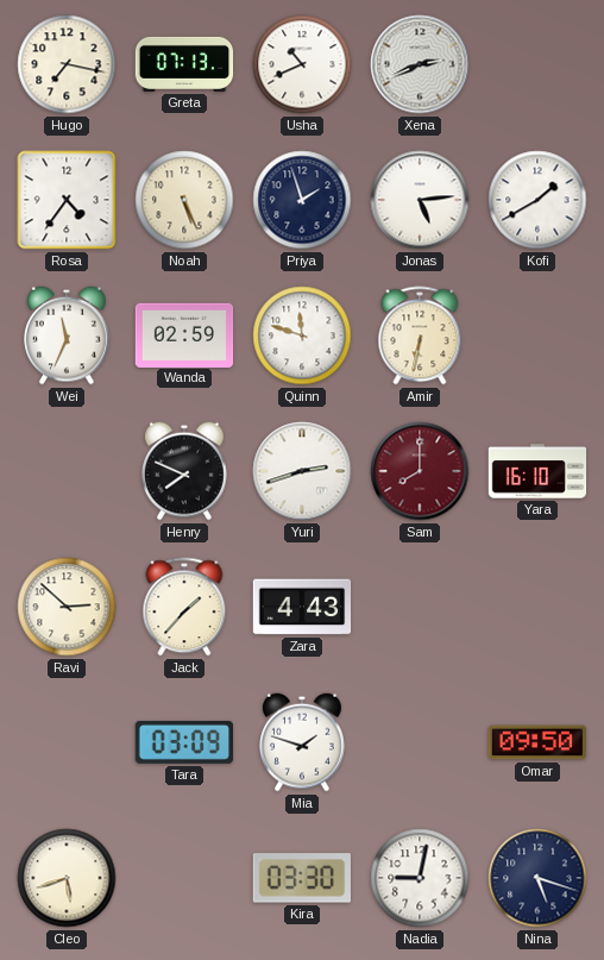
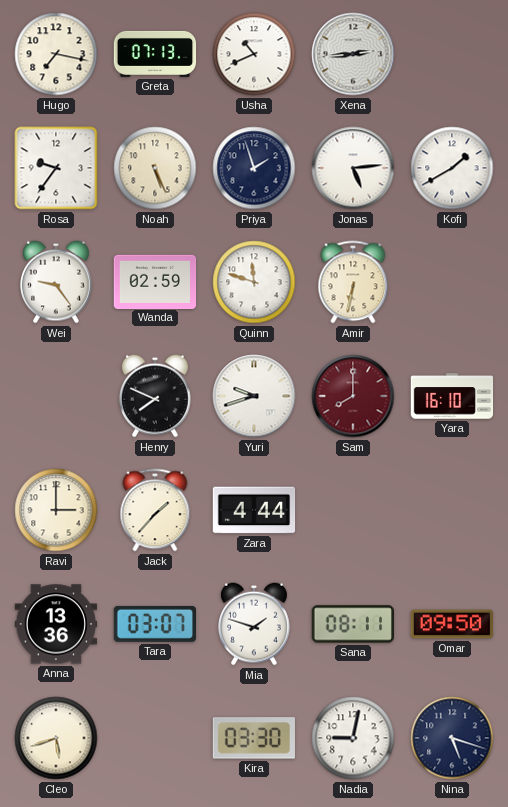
Xena: 2:41 -> 2:44 (353, 54)
Rosa: 4:36 -> 9:36 (56, 168)
Wei: 11:34 -> 9:24 (57, 282)
Yuri: 2:42 -> 9:42 (254, 396)
Ravi: 2:52 -> 3:00 (56, 510)
Zara: 4:43 -> 4:44 (254, 510)
Anna: none -> 13:36 (56, 624)
Tara: 03:09 -> 03:07 (154, 624)
Sana: none -> 08:11 (352, 624)
